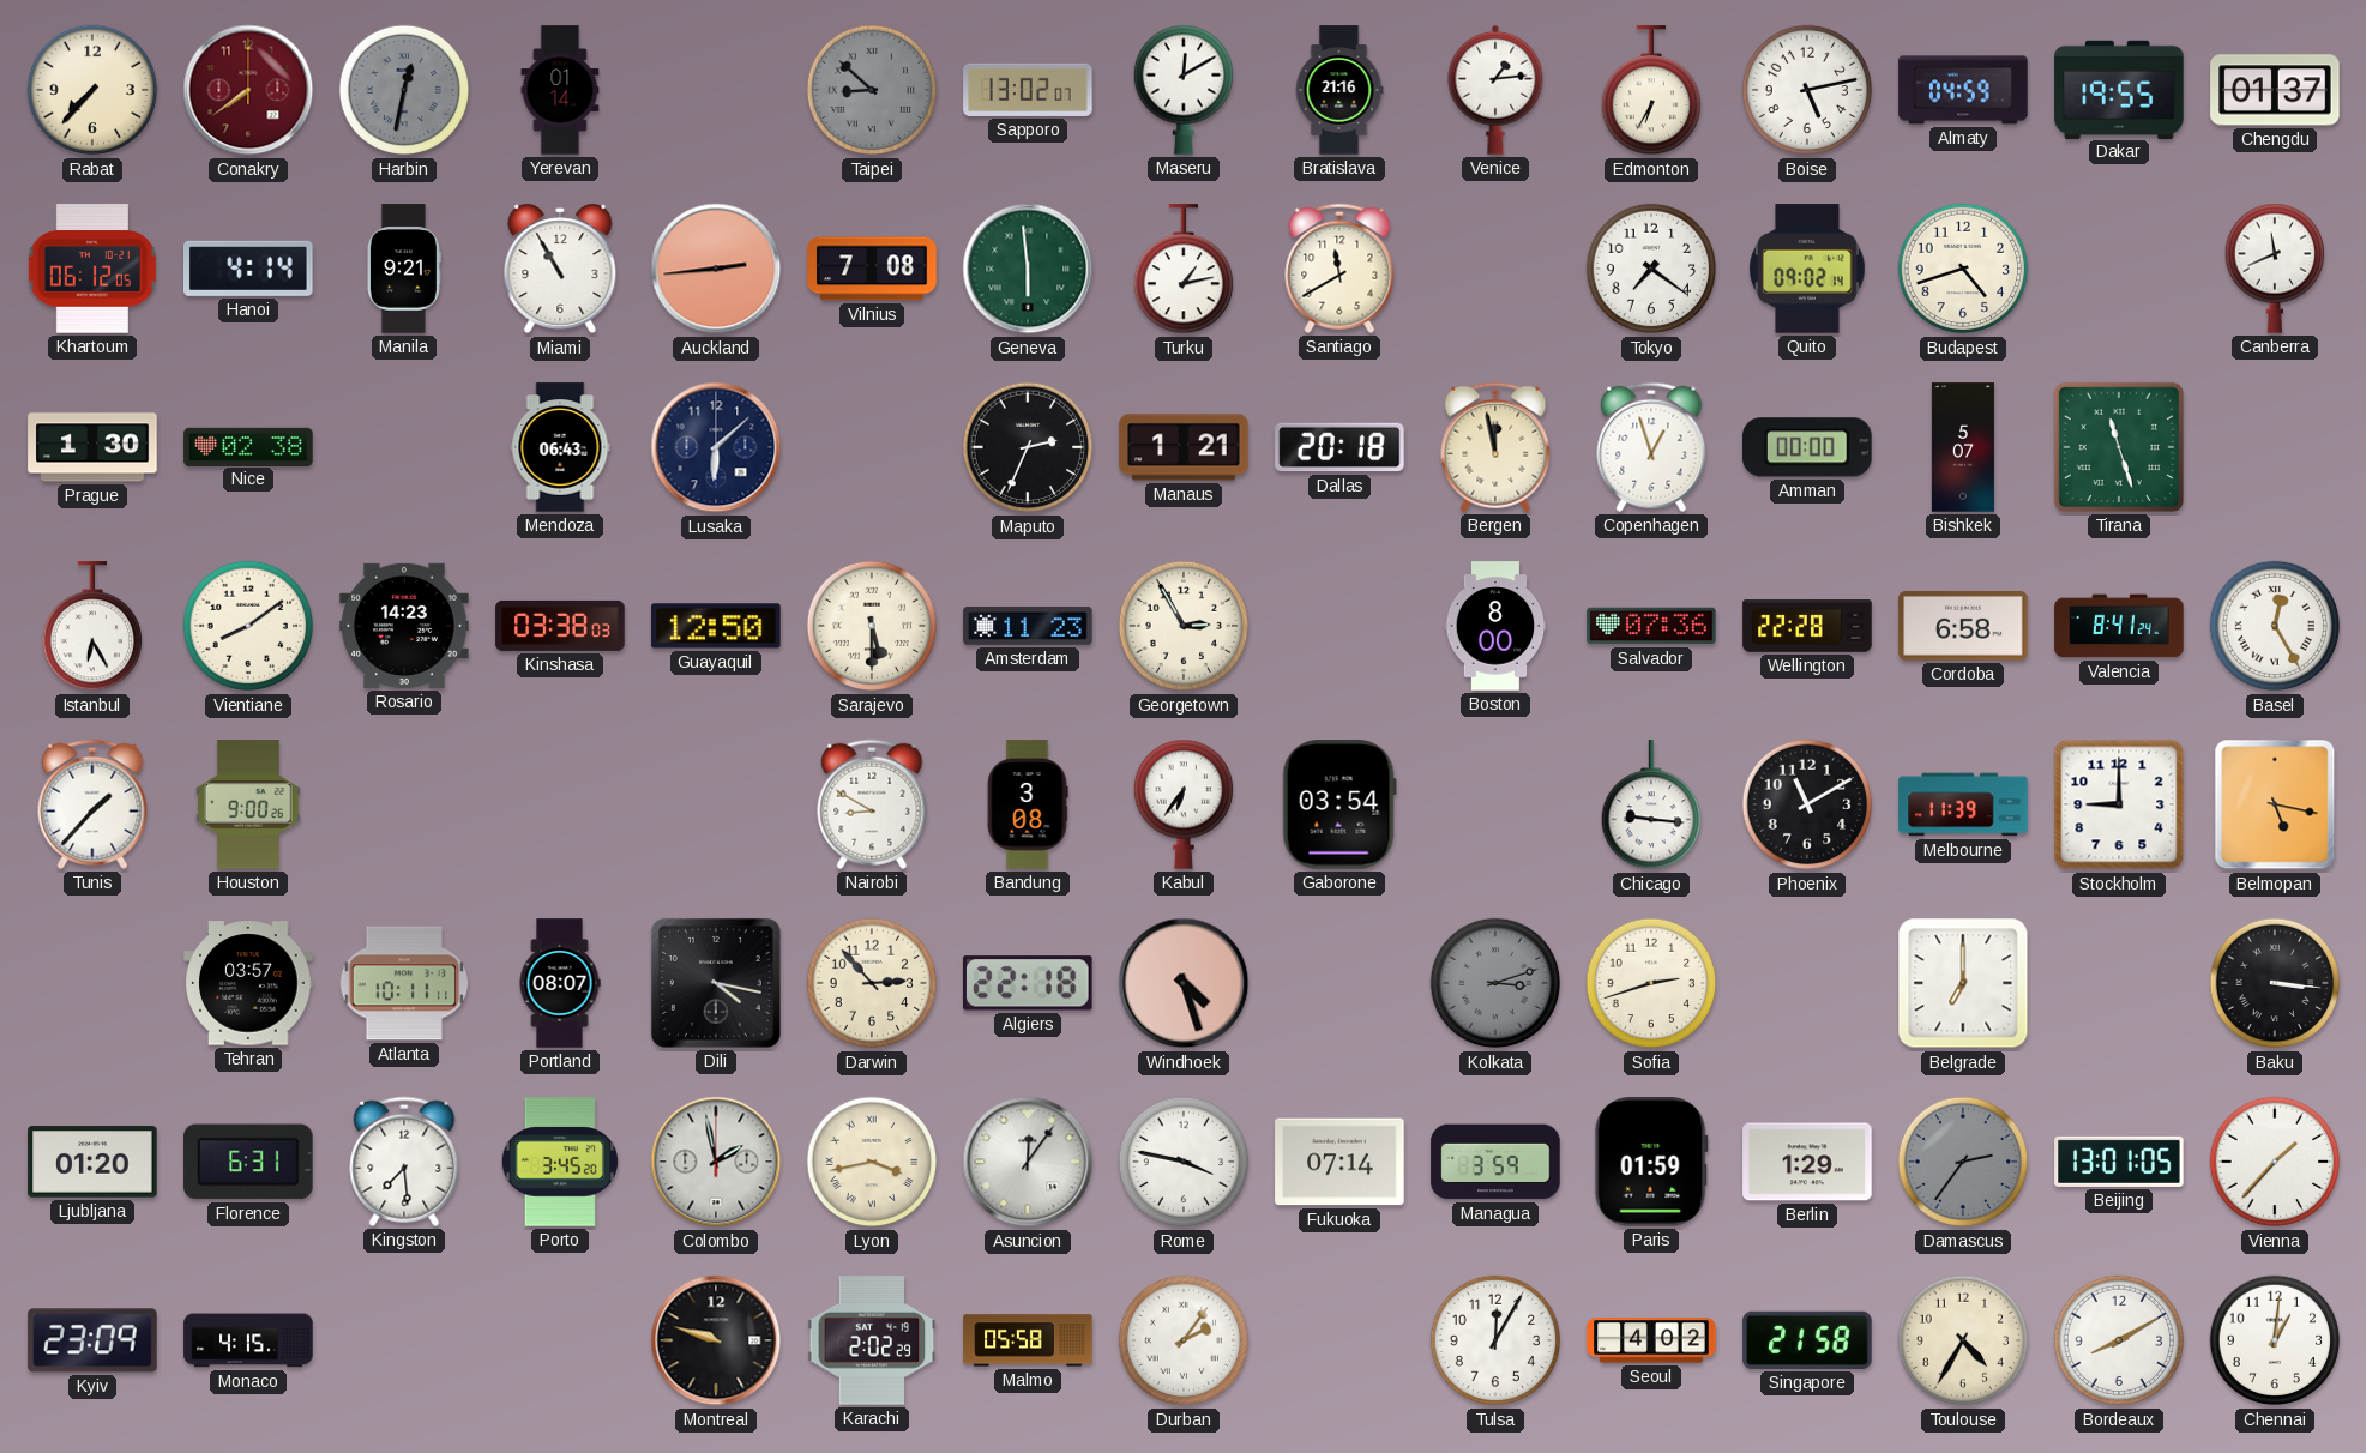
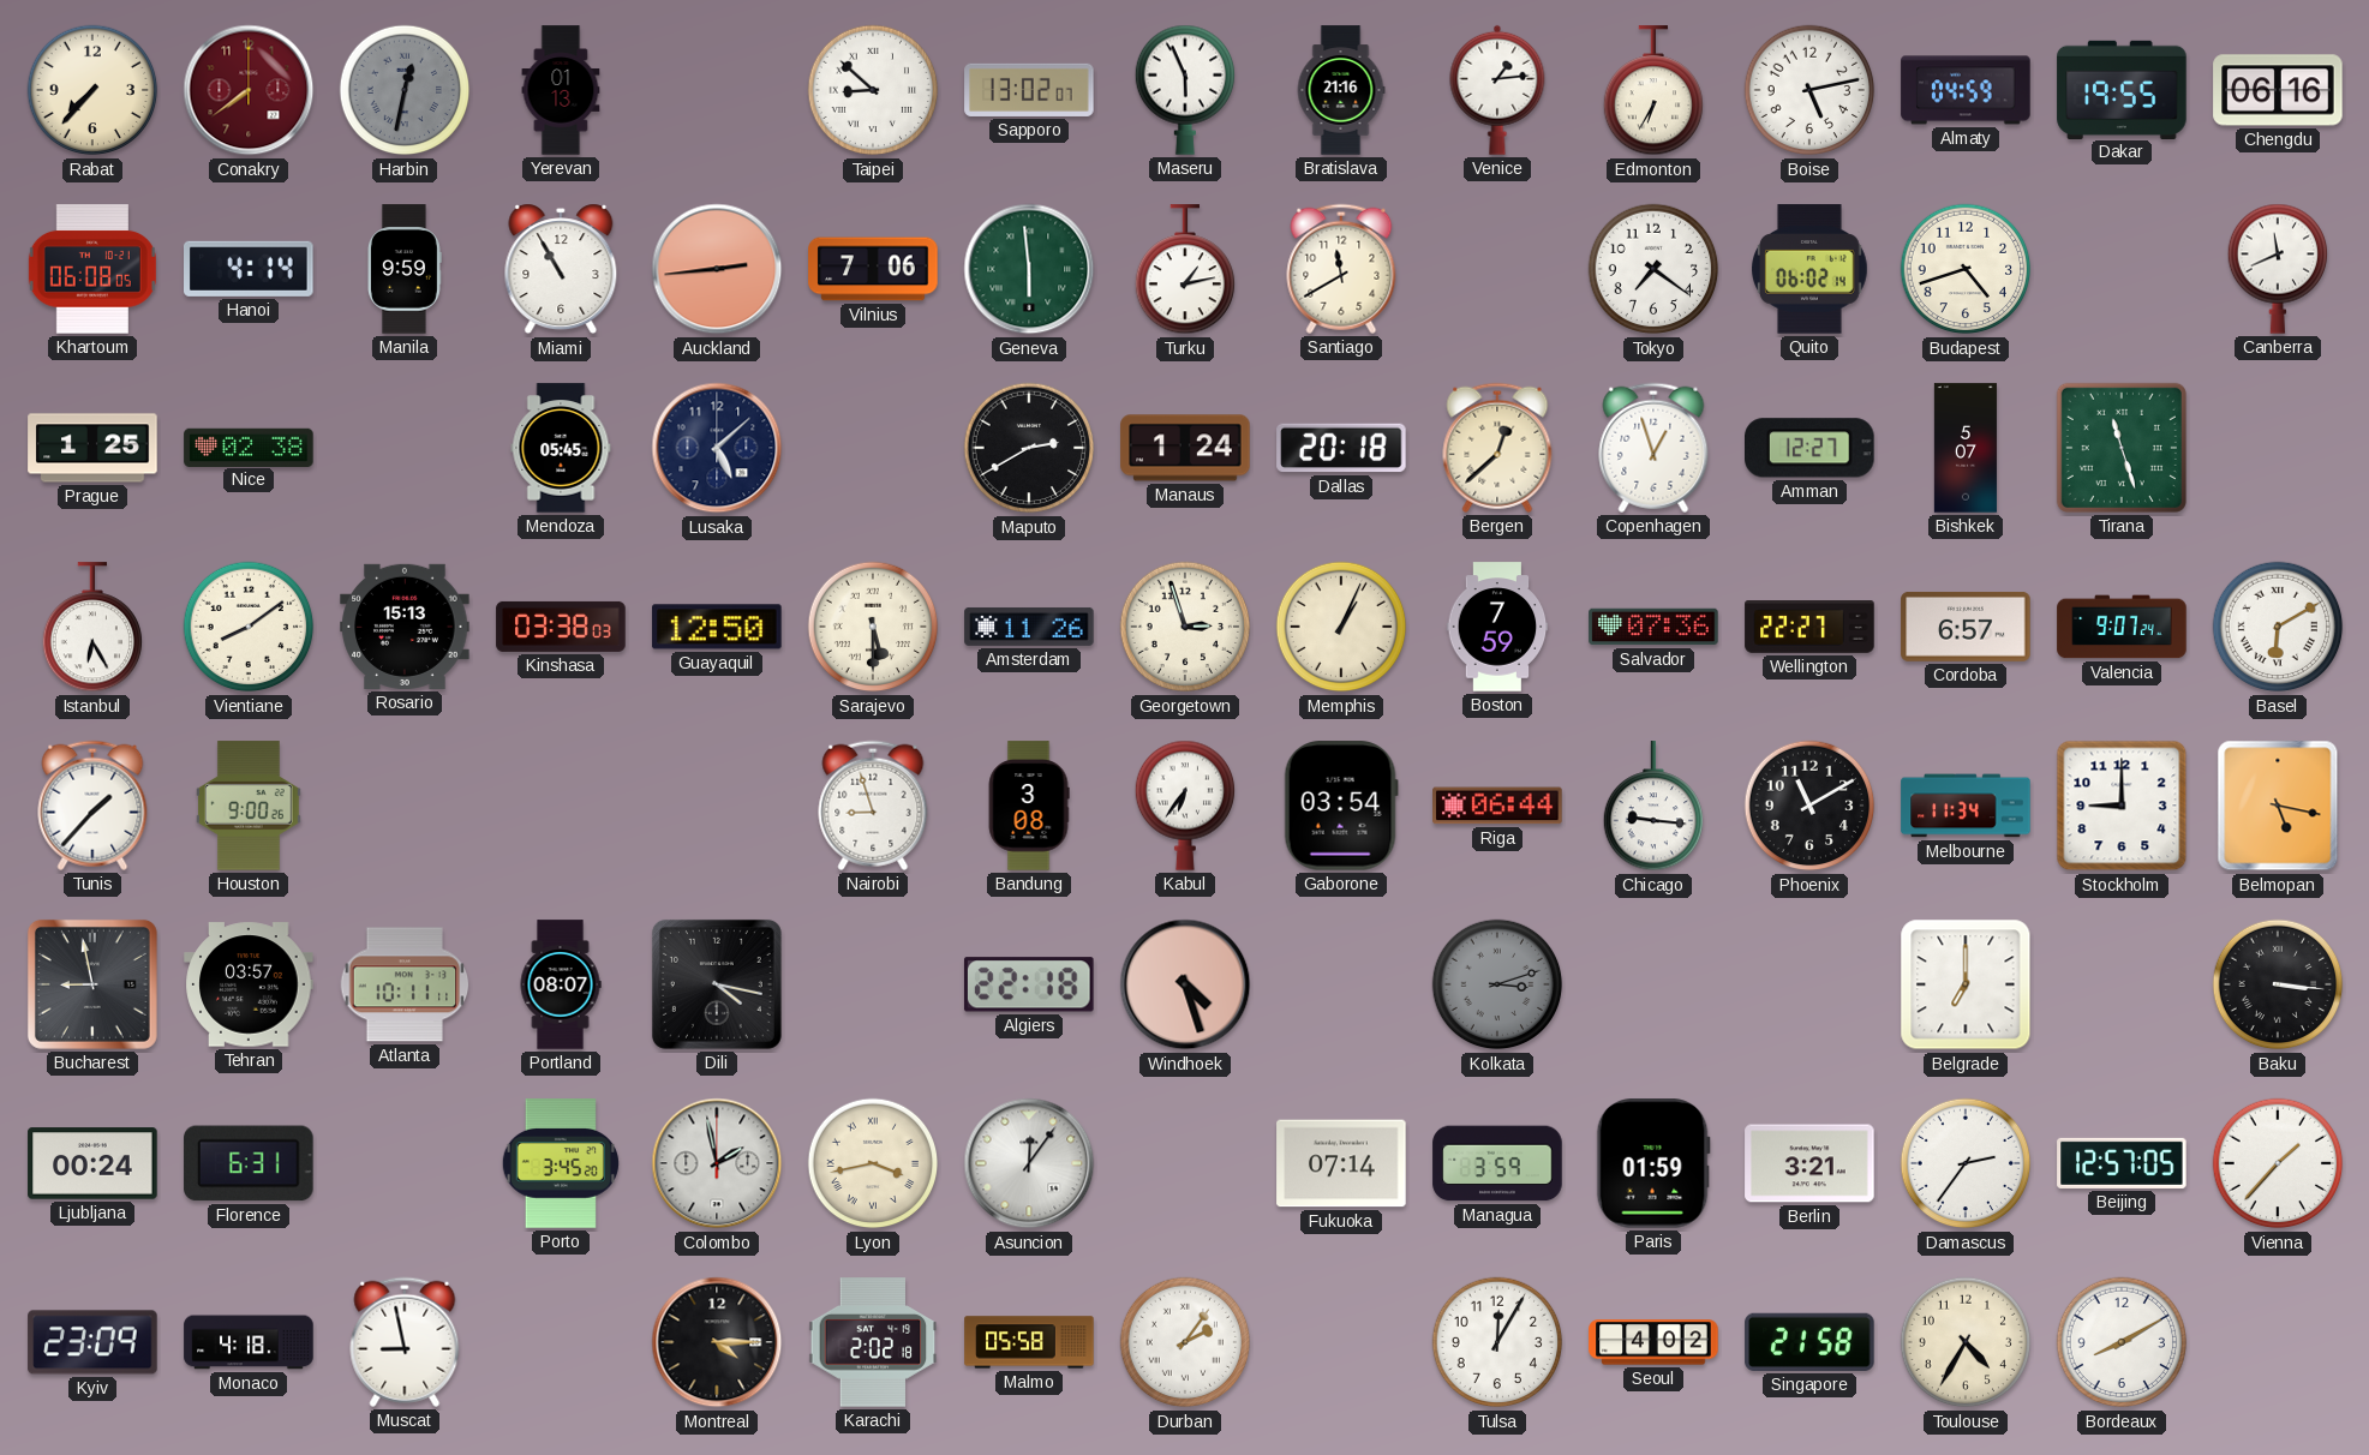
Yerevan: 01:14 -> 01:13 (561, 90)
Taipei dial: grey -> white (873, 90)
Maseru: 12:10 -> 5:56 (1184, 90)
Chengdu: 01:37 -> 06:16 (2278, 90)
Khartoum: 06:12 -> 06:08 (92, 269)
Manila: 9:21 -> 9:59 (403, 269)
Vilnius: 7:08 -> 7:06 (873, 269)
Quito: 09:02 -> 06:02 (1811, 269)
Prague: 1:30 -> 1:25 (92, 448)
Mendoza: 06:43 -> 05:45 (561, 448)
Lusaka: 6:08 -> 5:08 (717, 448)
Maputo: 2:34 -> 2:40 (1029, 448)
Manaus: 1:21 -> 1:24 (1185, 448)
Bergen: 11:58 -> 12:38 (1497, 448)
Amman: 00:00 -> 12:27 (1811, 448)
Rosario: 14:23 -> 15:13 (405, 627)
Amsterdam: 11:23 -> 11:26 (1029, 627)
Georgetown: 2:55 -> 2:57 (1185, 627)
Memphis: none -> 1:04 (1341, 627)
Boston: 8:00 -> 7:59 (1497, 627)
Wellington: 22:28 -> 22:27 (1809, 628)
Cordoba: 6:58 -> 6:57 (1966, 627)
Valencia: 8:41 -> 9:07 (2122, 627)
Basel: 12:25 -> 6:10 (2278, 627)
Nairobi: 8:50 -> 8:57 (873, 806)
Riga: none -> 06:44 (1497, 806)
Melbourne: 11:39 -> 11:34 (1966, 806)
Bucharest: none -> 8:58 (92, 984)
Darwin: 2:53 -> none (872, 983)
Sofia: 2:42 -> none (1651, 983)
Ljubljana: 01:20 -> 00:24 (92, 1163)
Kingston: 7:29 -> none (404, 1162)
Rome: 3:47 -> none (1184, 1162)
Berlin: 1:29 -> 3:21 (1809, 1163)
Damascus dial: grey -> white (1966, 1163)
Beijing: 13:01 -> 12:57 (2122, 1163)
Monaco: 4:15 -> 4:18 (249, 1342)
Muscat: none -> 8:58 (405, 1342)
Montreal: 9:48 -> 4:15 (717, 1342)
Karachi: 2:02:29 -> 2:02:18 (873, 1342)
Chennai: 1:01 -> none (2275, 1340)
